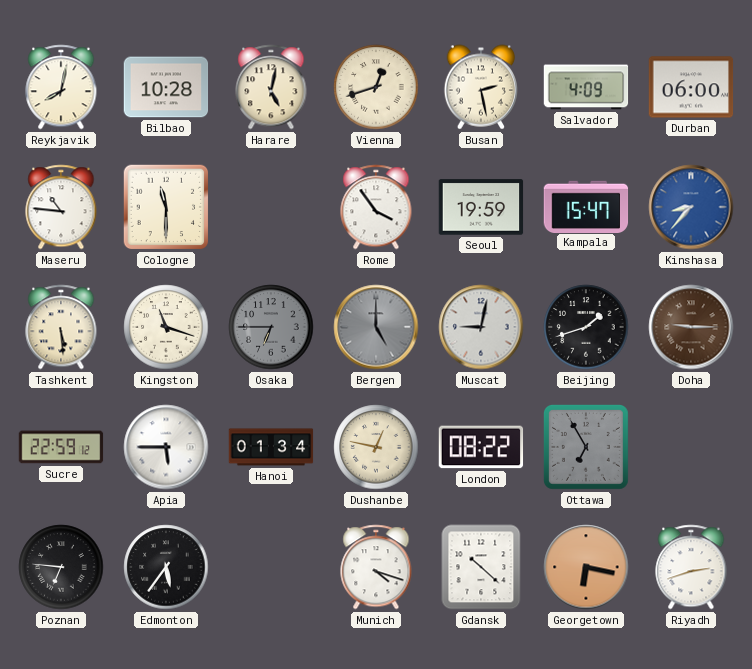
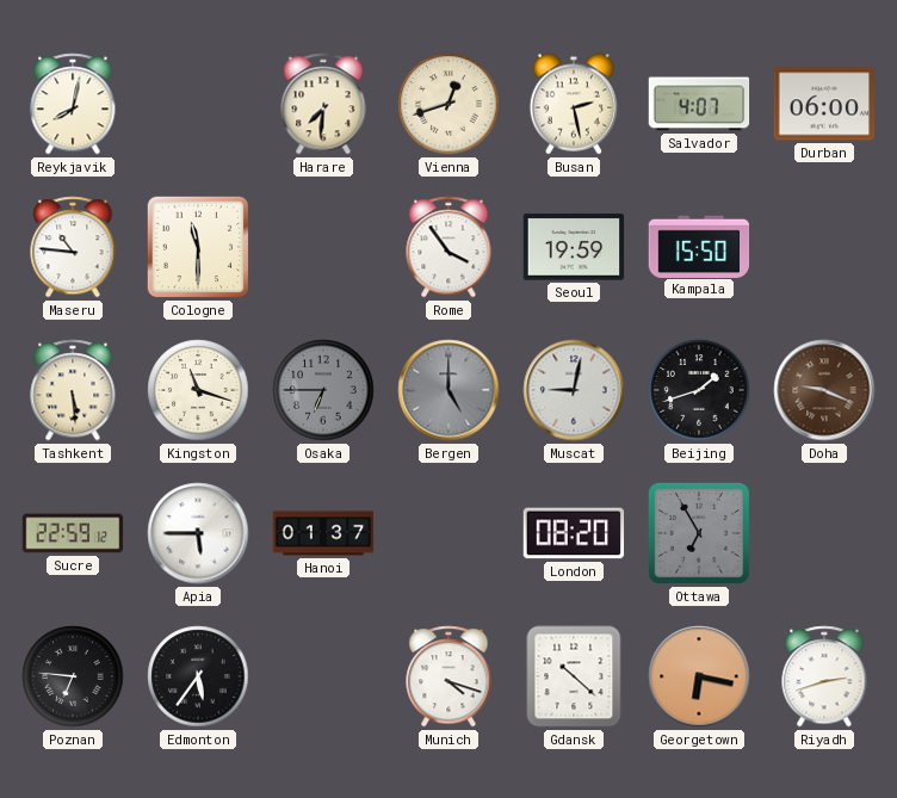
Bilbao: 10:28 -> none (166, 87)
Harare: 5:02 -> 7:31 (323, 104)
Salvador: 4:09 -> 4:07 (699, 104)
Kampala: 15:47 -> 15:50 (699, 246)
Kinshasa: 8:37 -> none (691, 207)
Doha: 9:15 -> 9:19 (824, 390)
Hanoi: 01:34 -> 01:37 (323, 533)
Dushanbe: 12:47 -> none (376, 447)
London: 08:22 -> 08:20 (574, 533)
